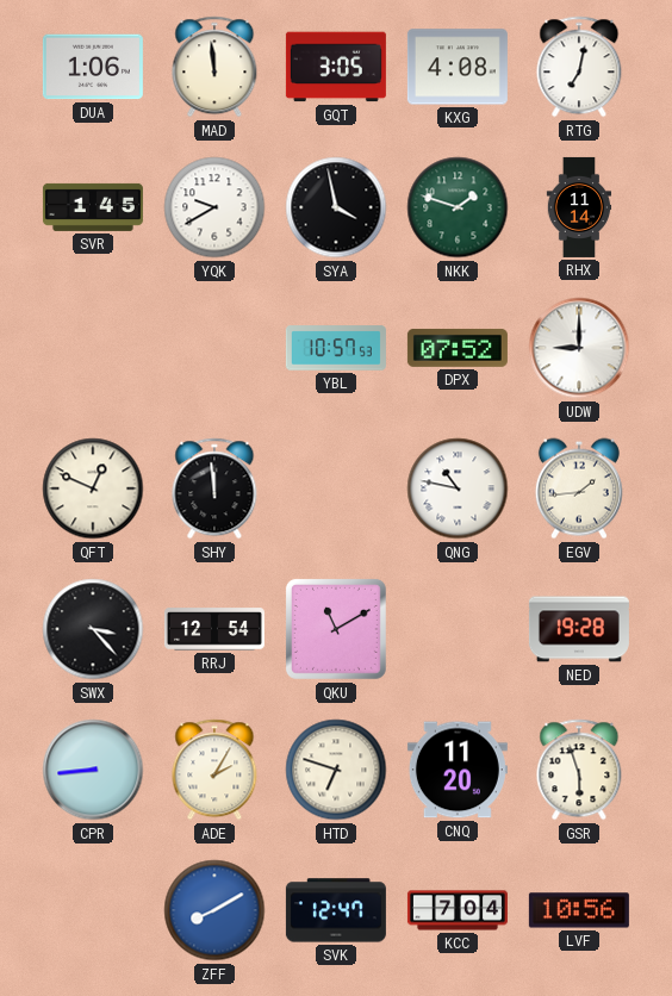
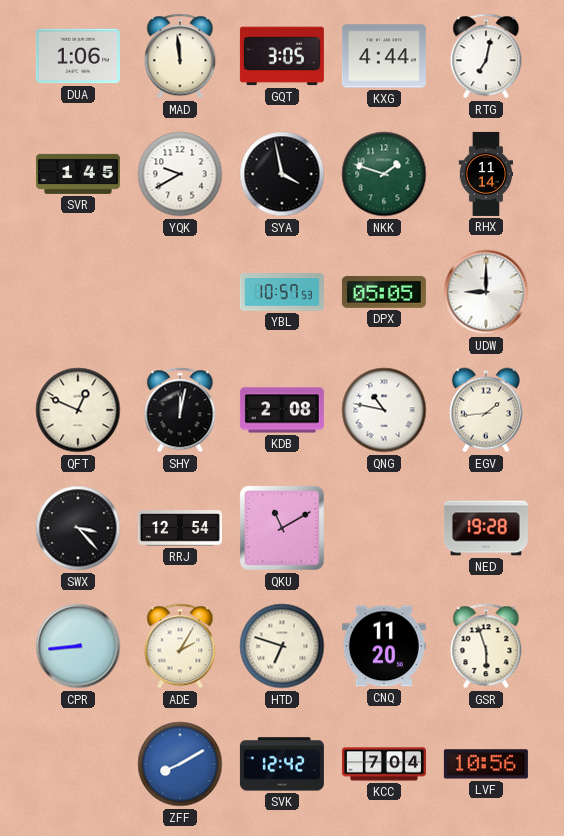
KXG: 4:08 -> 4:44 (384, 56)
DPX: 07:52 -> 05:05 (384, 292)
SHY: 11:59 -> 12:02 (180, 410)
KDB: none -> 2:08 (282, 410)
SVK: 12:47 -> 12:42 (282, 764)
